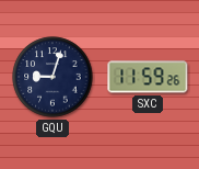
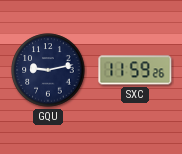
GQU: 9:03 -> 9:13 (48, 70)
